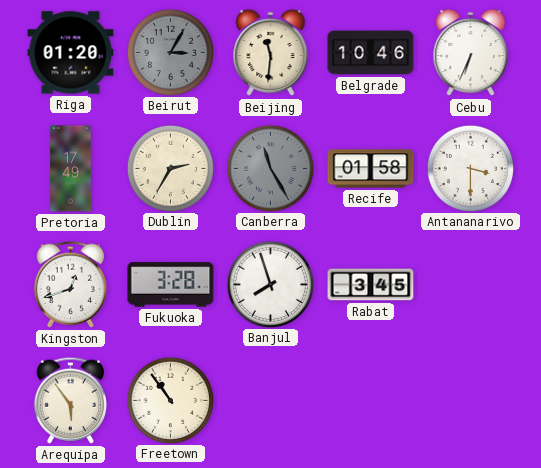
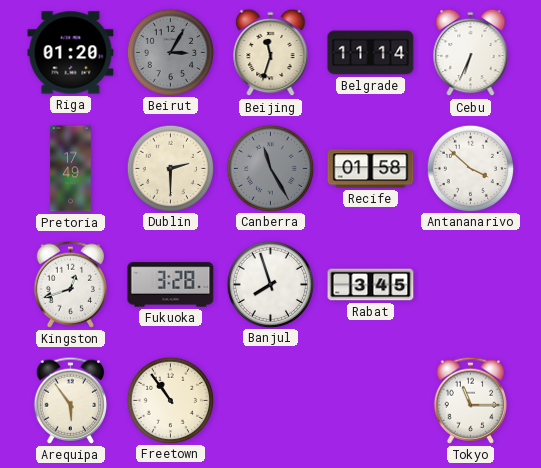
Beijing: 11:31 -> 11:33 (271, 53)
Belgrade: 10:46 -> 11:14 (371, 53)
Dublin: 2:35 -> 2:30 (170, 168)
Antananarivo: 3:30 -> 3:52 (470, 168)
Tokyo: none -> 11:15 (470, 400)
